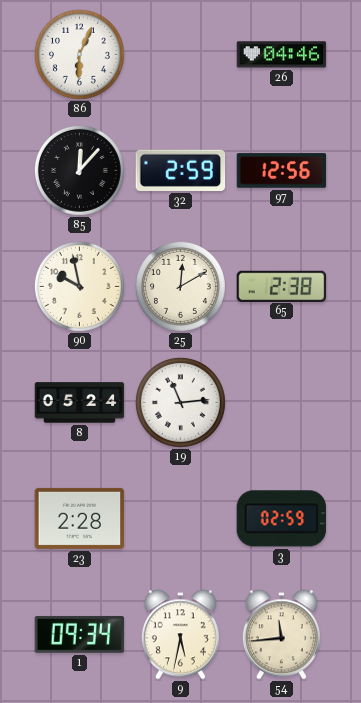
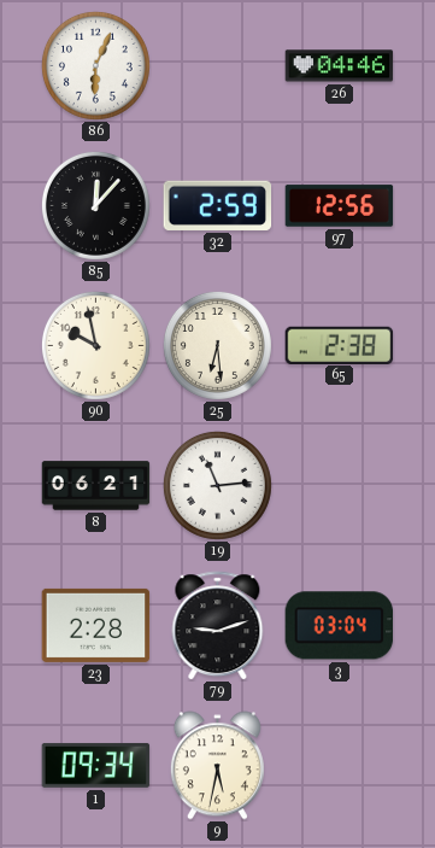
25: 12:10 -> 6:29 (217, 345)
8: 05:24 -> 06:21 (96, 486)
79: none -> 9:12 (218, 626)
3: 02:59 -> 03:04 (340, 626)
54: 11:44 -> none (281, 635)
